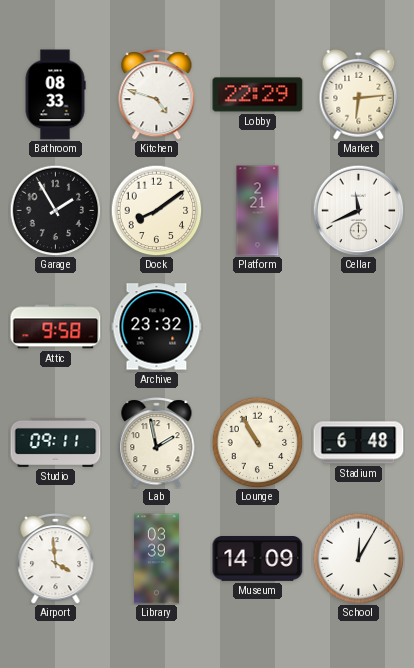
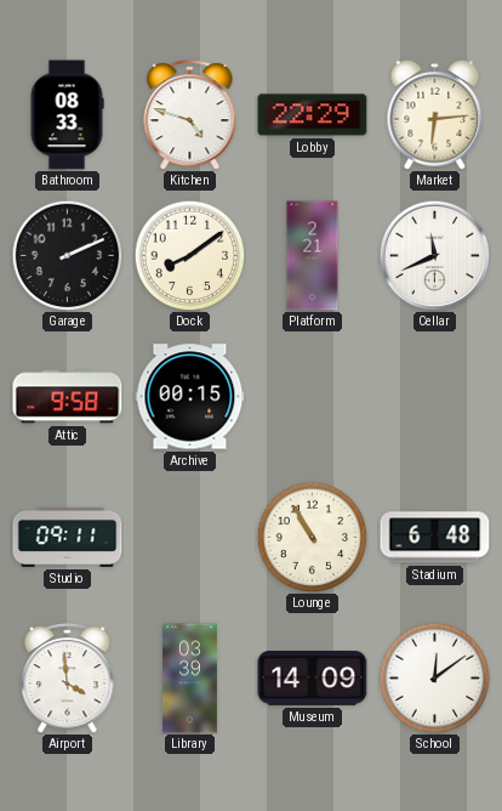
Garage: 1:55 -> 2:11 (67, 255)
Archive: 23:32 -> 00:15 (190, 397)
Lab: 1:58 -> none (157, 443)
School: 12:05 -> 12:09 (434, 677)
